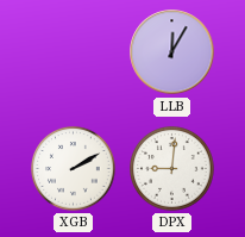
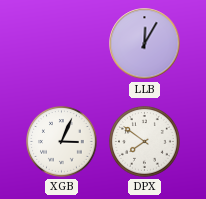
XGB: 2:10 -> 3:04 (62, 142)
DPX: 9:01 -> 7:51 (145, 142)
